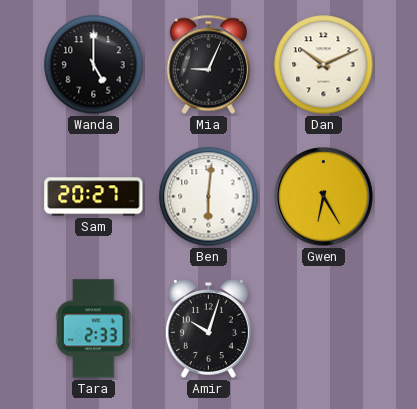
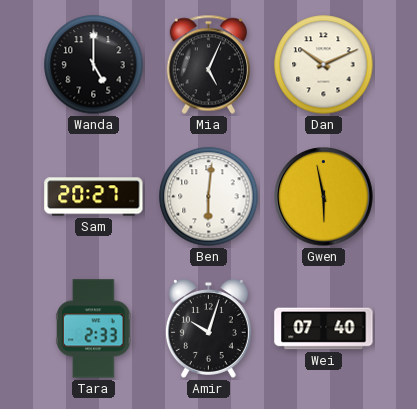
Mia: 9:04 -> 5:04 (208, 65)
Gwen: 6:25 -> 5:58 (324, 197)
Wei: none -> 07:40 (324, 329)
